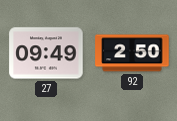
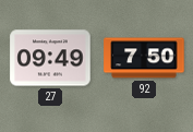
92: 2:50 -> 7:50 (144, 58)
